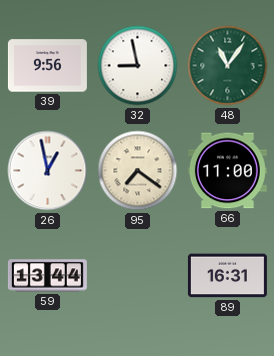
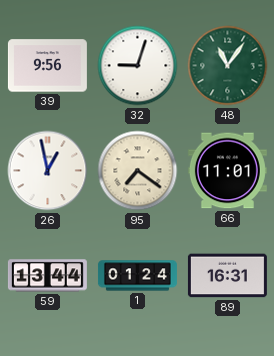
32: 8:58 -> 9:03 (138, 66)
66: 11:00 -> 11:01 (227, 171)
1: none -> 01:24 (137, 276)
